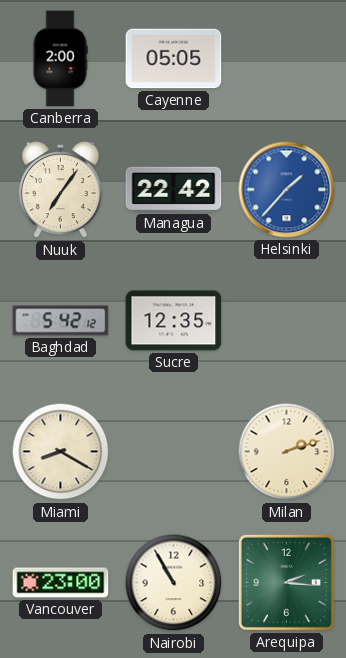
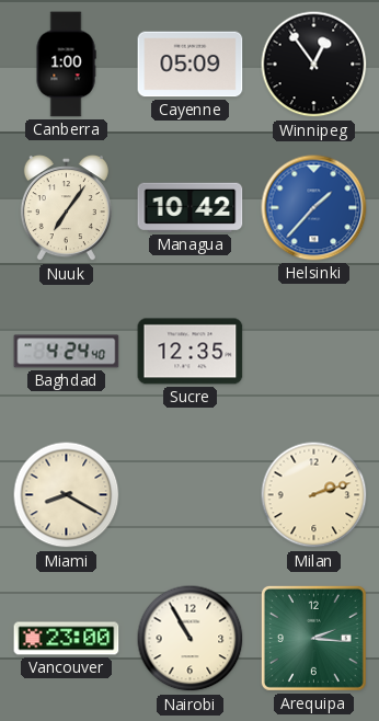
Canberra: 2:00 -> 1:00 (66, 65)
Cayenne: 05:05 -> 05:09 (191, 65)
Winnipeg: none -> 12:54 (314, 65)
Managua: 22:42 -> 10:42 (191, 207)
Baghdad: 5:42 -> 4:24 (67, 352)
